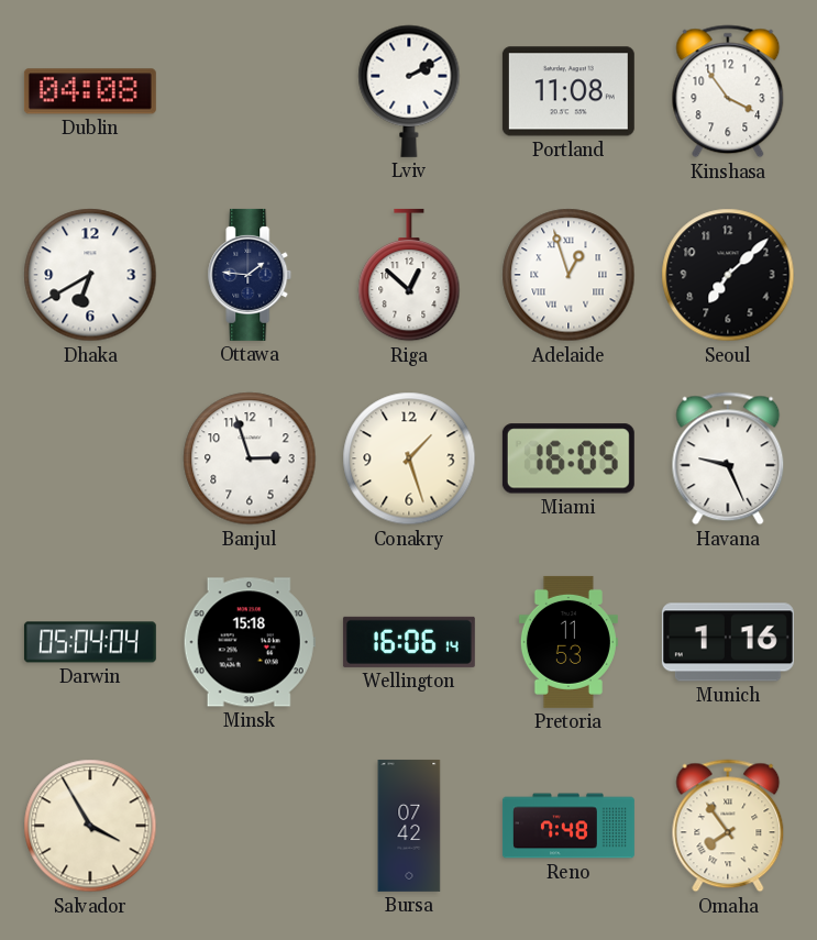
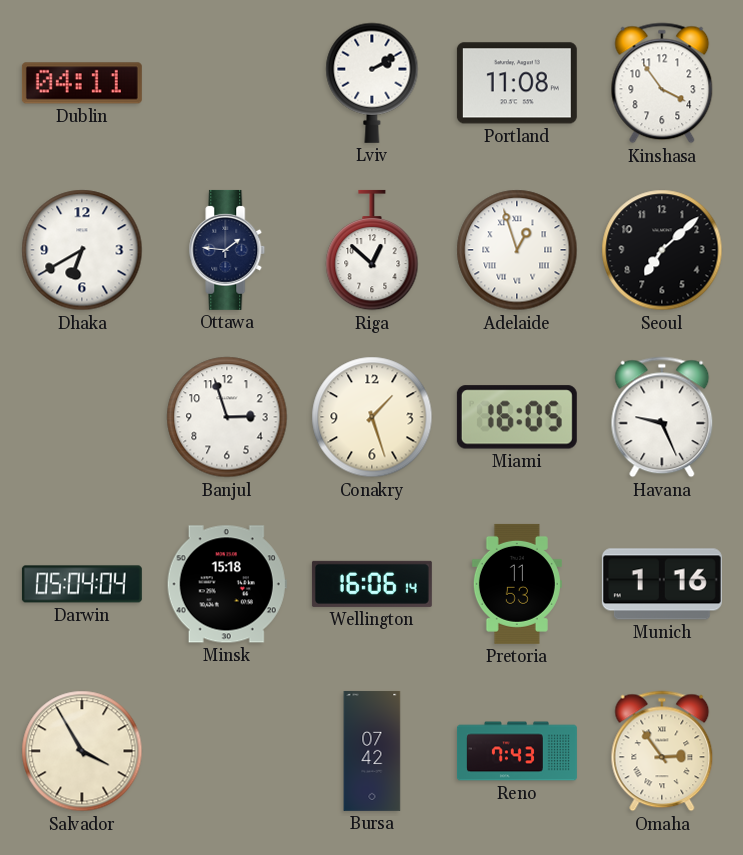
Dublin: 04:08 -> 04:11 (82, 83)
Reno: 7:48 -> 7:43 (517, 751)
Omaha: 7:54 -> 2:54 (662, 751)
